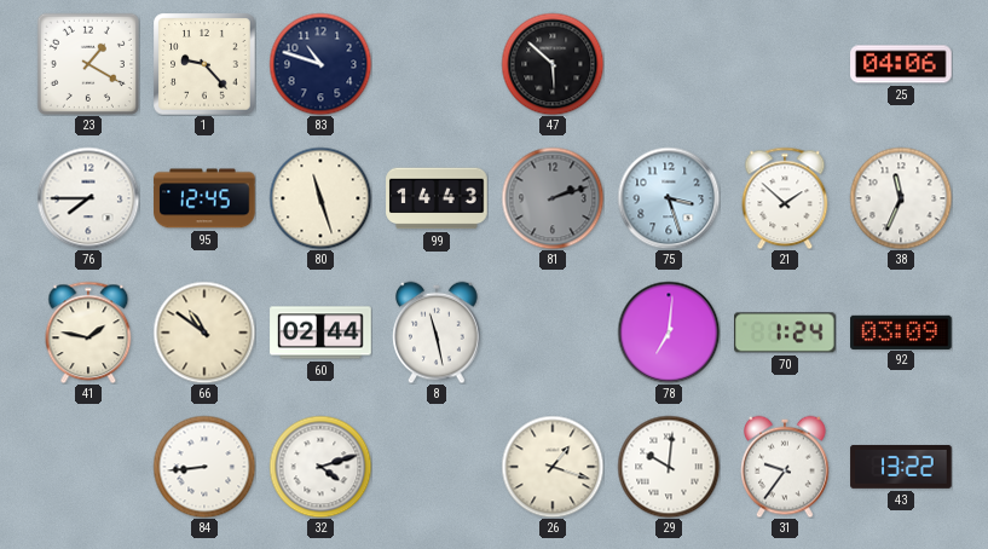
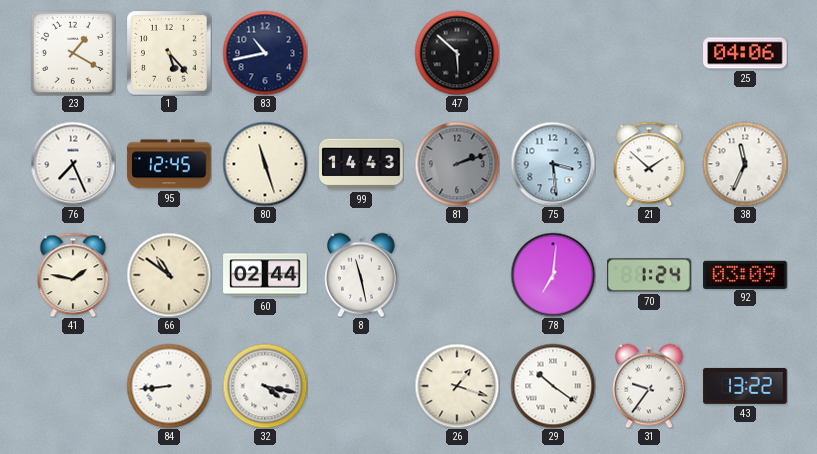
1: 9:23 -> 5:23 (169, 53)
83: 10:48 -> 10:43 (265, 53)
76: 7:45 -> 7:26 (73, 164)
75: 3:27 -> 3:29 (553, 164)
32: 4:12 -> 4:17 (265, 386)
29: 10:01 -> 10:21 (553, 386)
